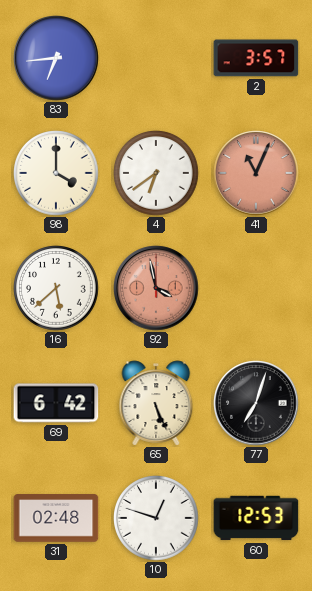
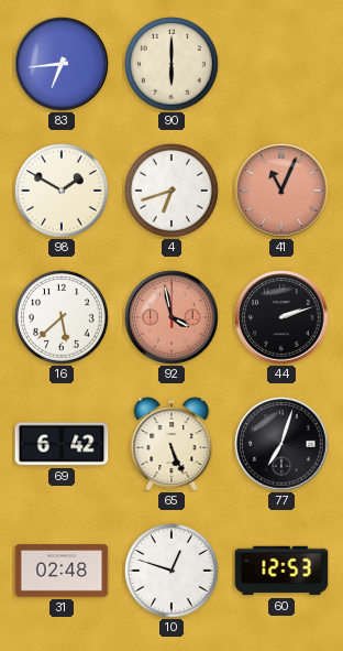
90: none -> 6:00 (173, 65)
2: 3:57 -> none (256, 58)
98: 4:00 -> 1:50 (63, 192)
4: 6:39 -> 6:42 (173, 192)
44: none -> 2:12 (281, 317)
